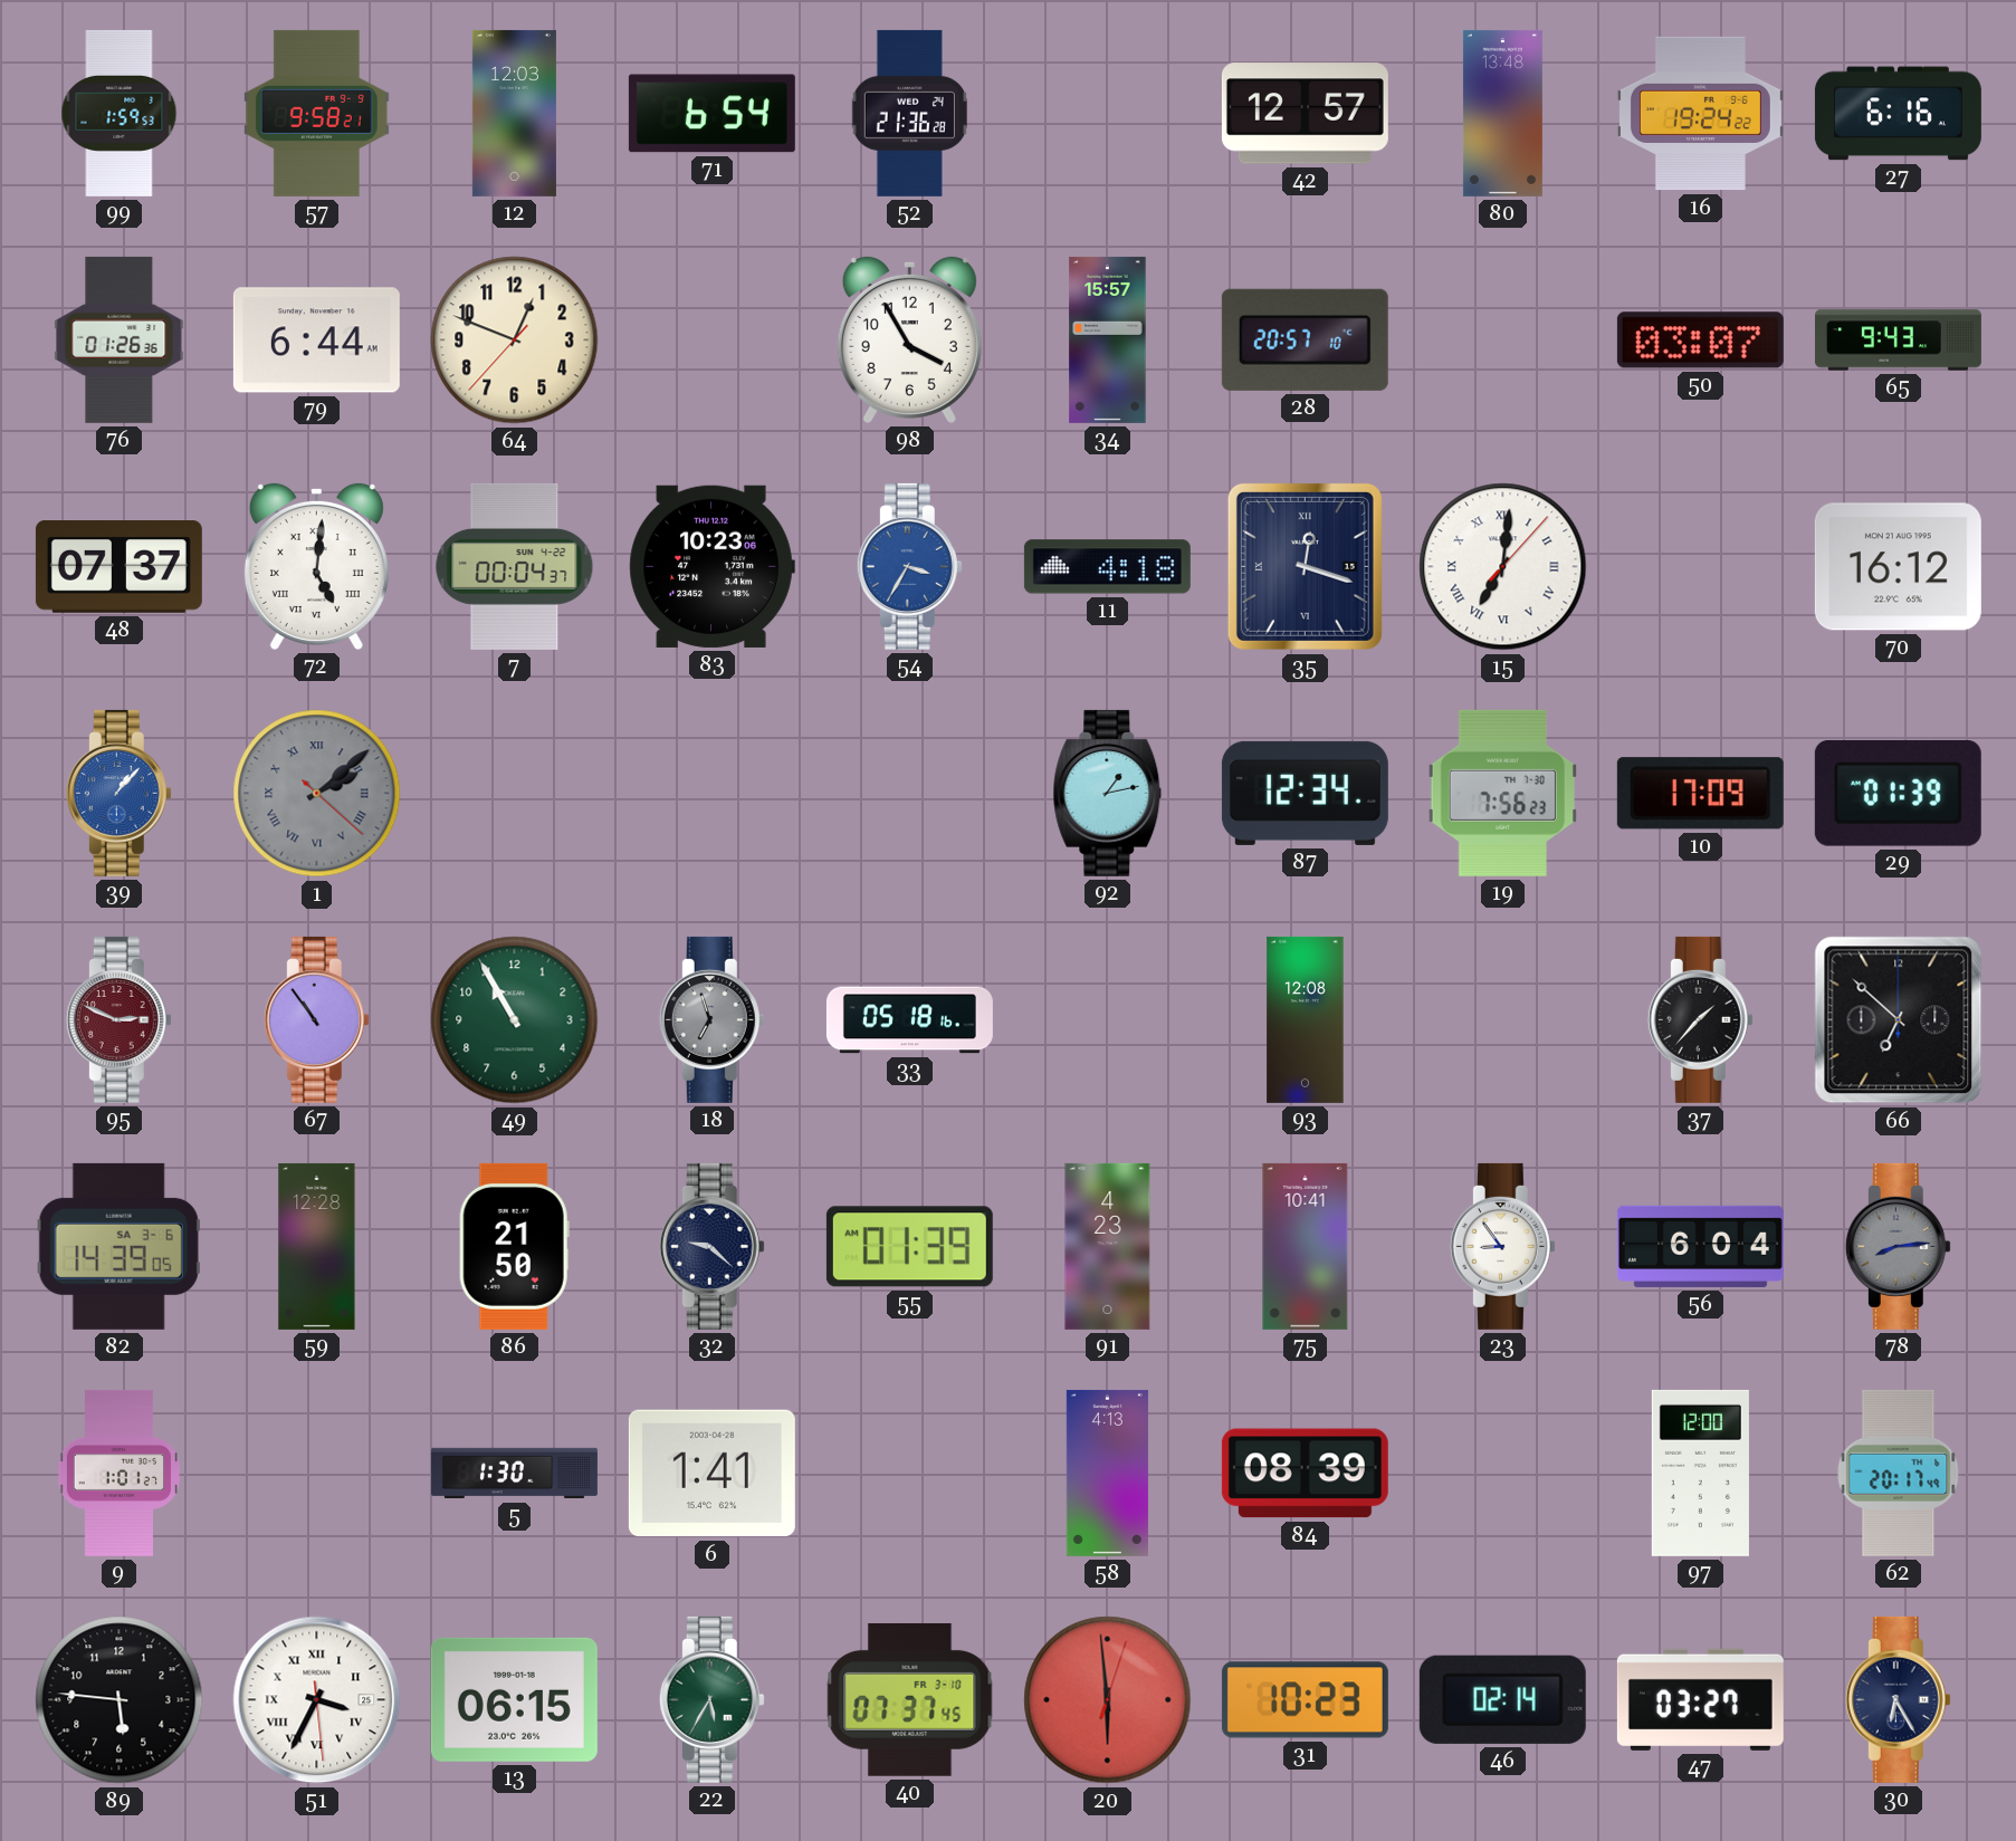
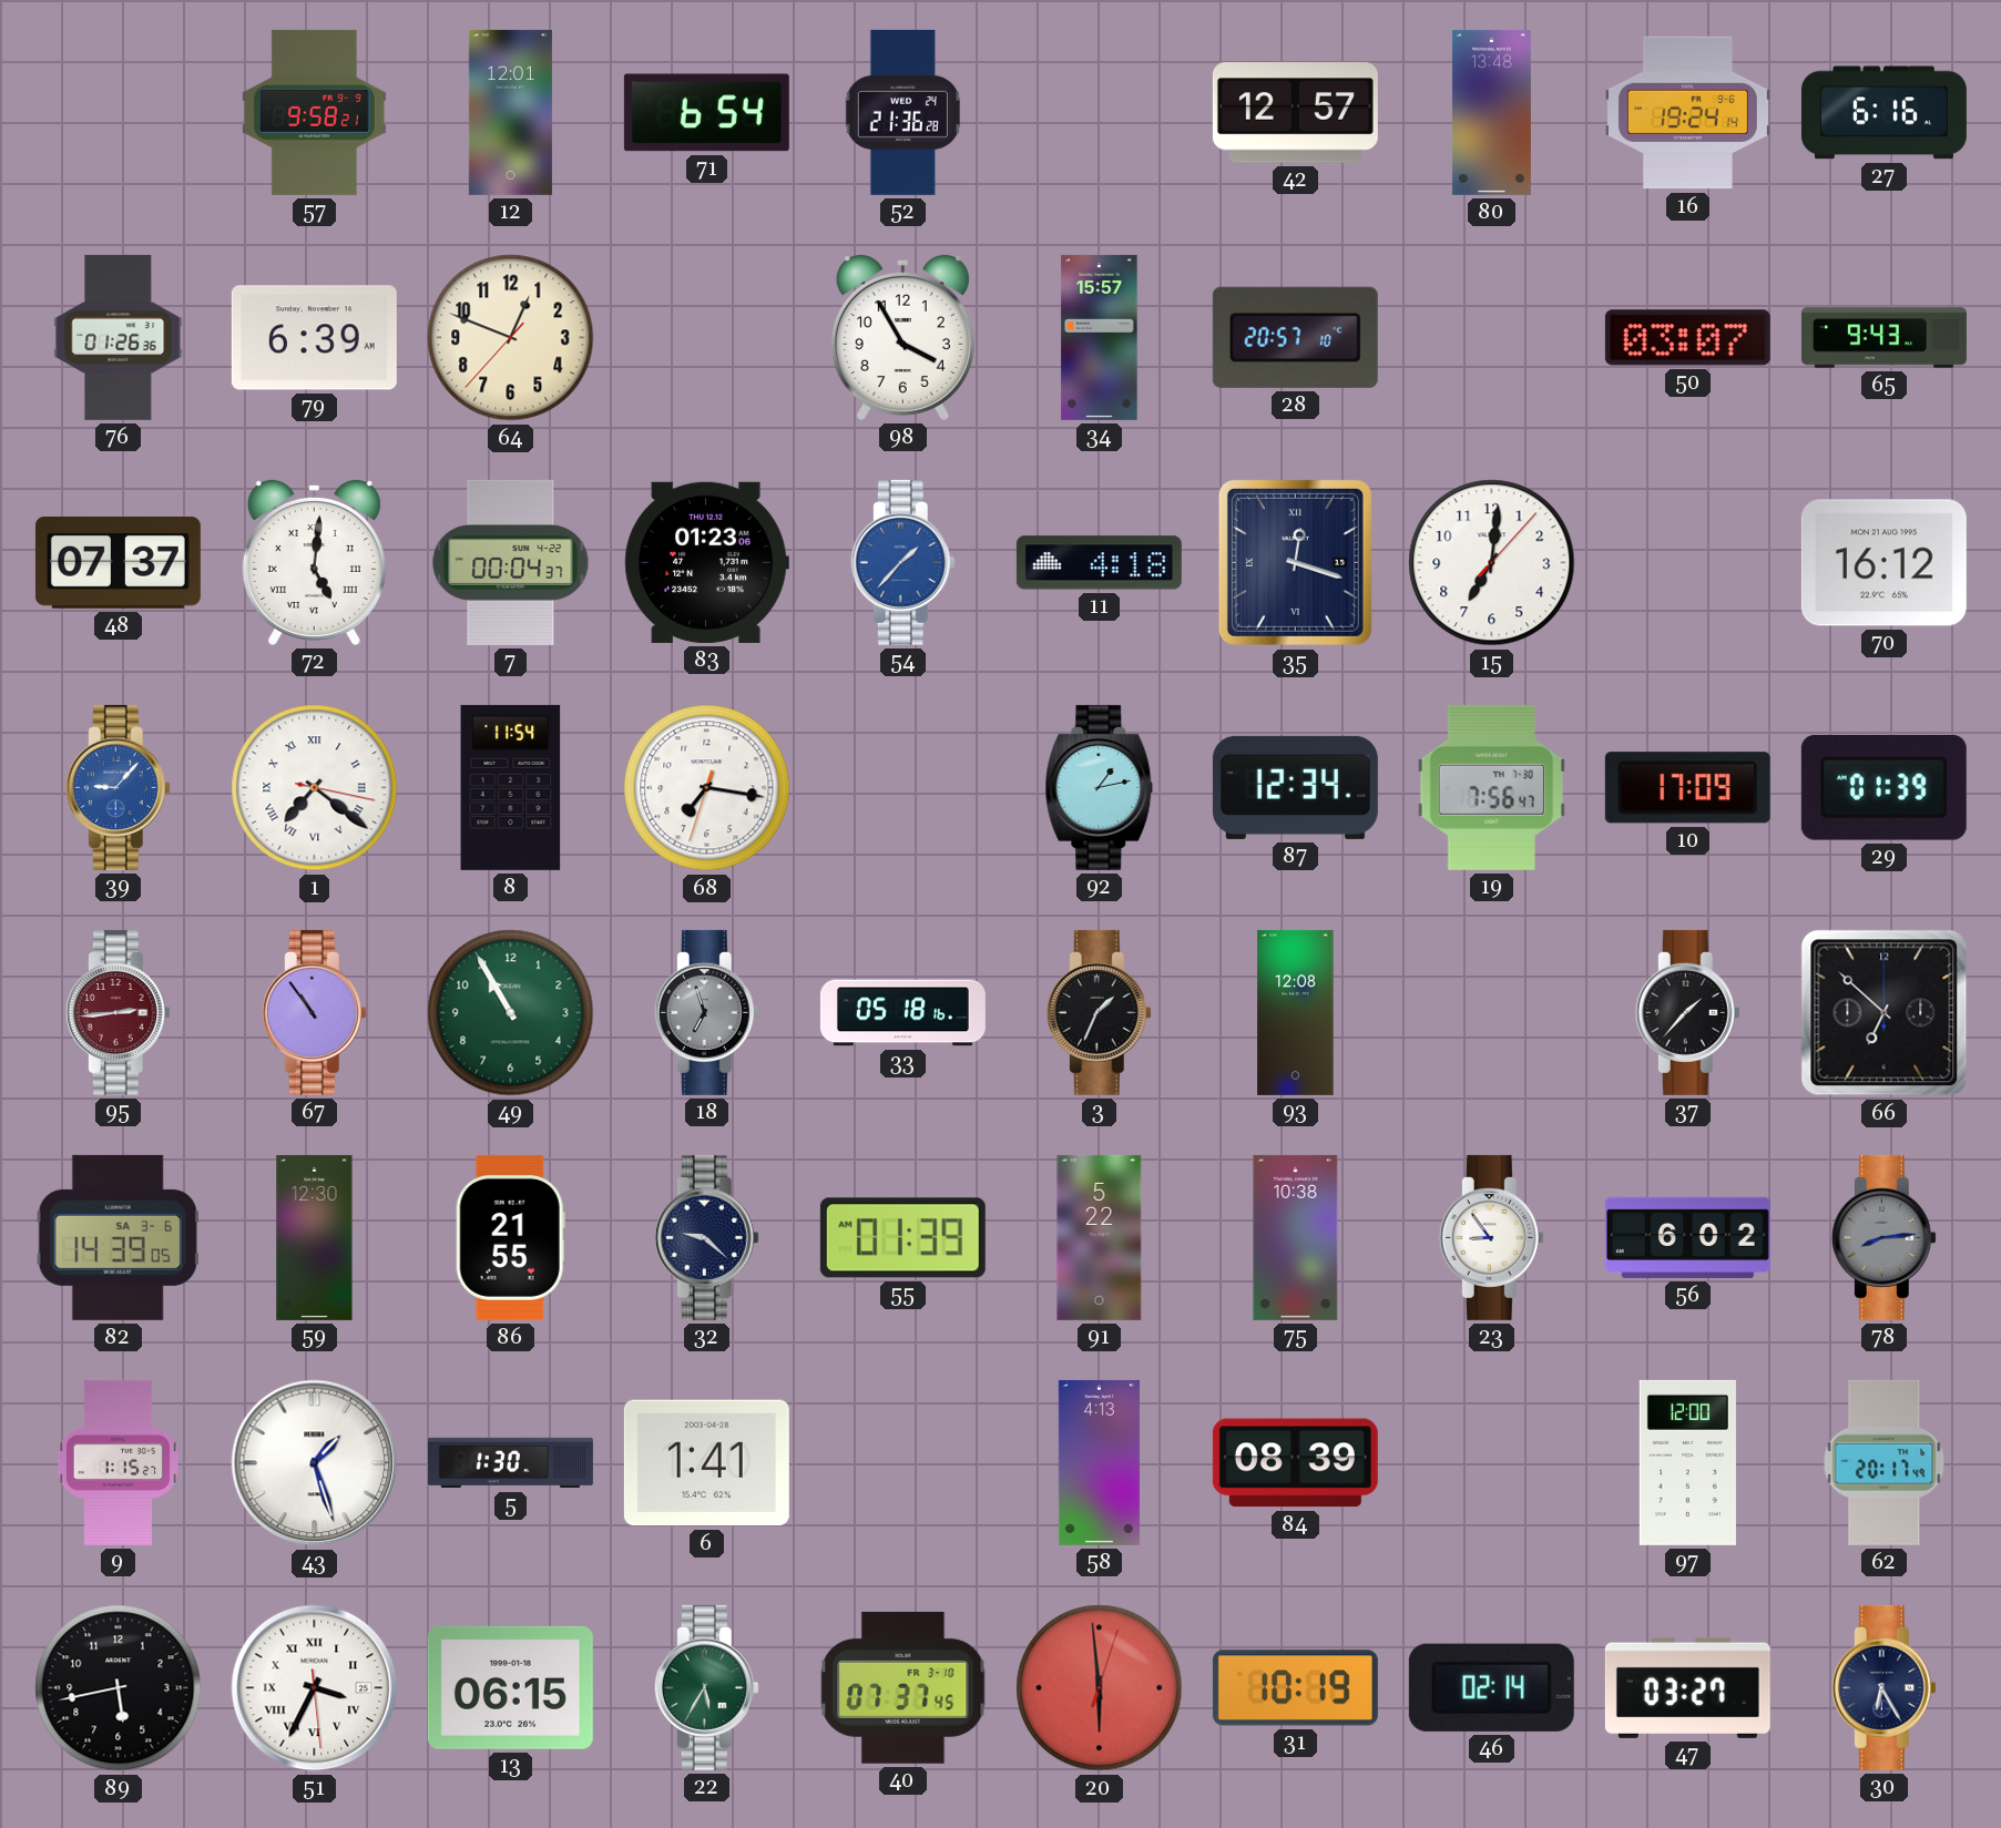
99: 1:59 -> none (120, 113)
12: 12:03 -> 12:01 (510, 112)
16: 19:24:22 -> 19:24:14 (1687, 113)
79: 6:44 -> 6:39 (314, 338)
83: 10:23 -> 01:23 (706, 562)
54: 3:35 -> 1:37 (902, 562)
15 numerals: Roman -> Arabic (1492, 563)
39: 1:07 -> 9:07 (118, 787)
1: 2:08 -> 7:21 (315, 788)
1 dial: grey -> white (315, 788)
8: none -> 11:54 (511, 787)
68: none -> 7:16 (707, 788)
19: 7:56:23 -> 7:56:47 (1491, 787)
95: 2:49 -> 2:44 (118, 1012)
3: none -> 1:34 (1099, 1012)
59: 12:28 -> 12:30 (315, 1237)
86: 21:50 -> 21:55 (510, 1237)
91: 4:23 -> 5:22 (1100, 1237)
75: 10:41 -> 10:38 (1296, 1237)
56: 6:04 -> 6:02 (1687, 1237)
9: 1:01 -> 1:15 (118, 1462)
43: none -> 1:27 (315, 1463)
89: 5:46 -> 5:43 (119, 1688)
31: 10:23 -> 10:19 (1295, 1688)
